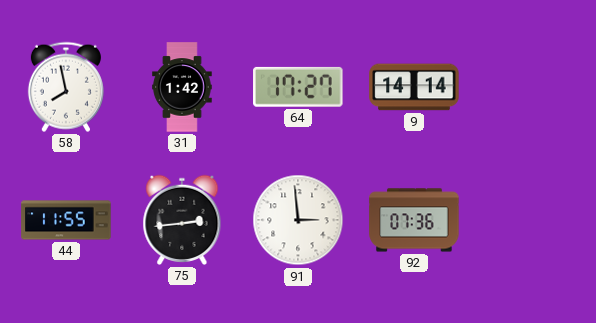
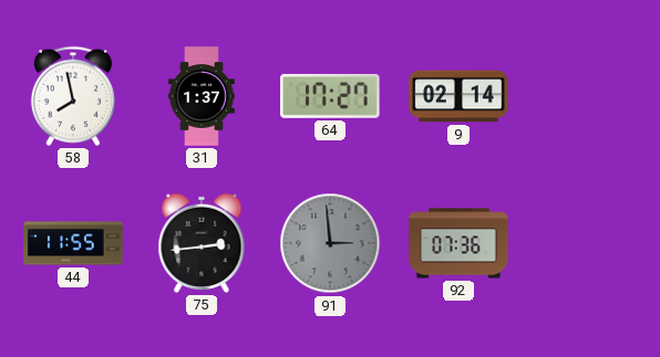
31: 1:42 -> 1:37 (202, 96)
9: 14:14 -> 02:14 (458, 96)
91 dial: white -> grey (330, 243)
